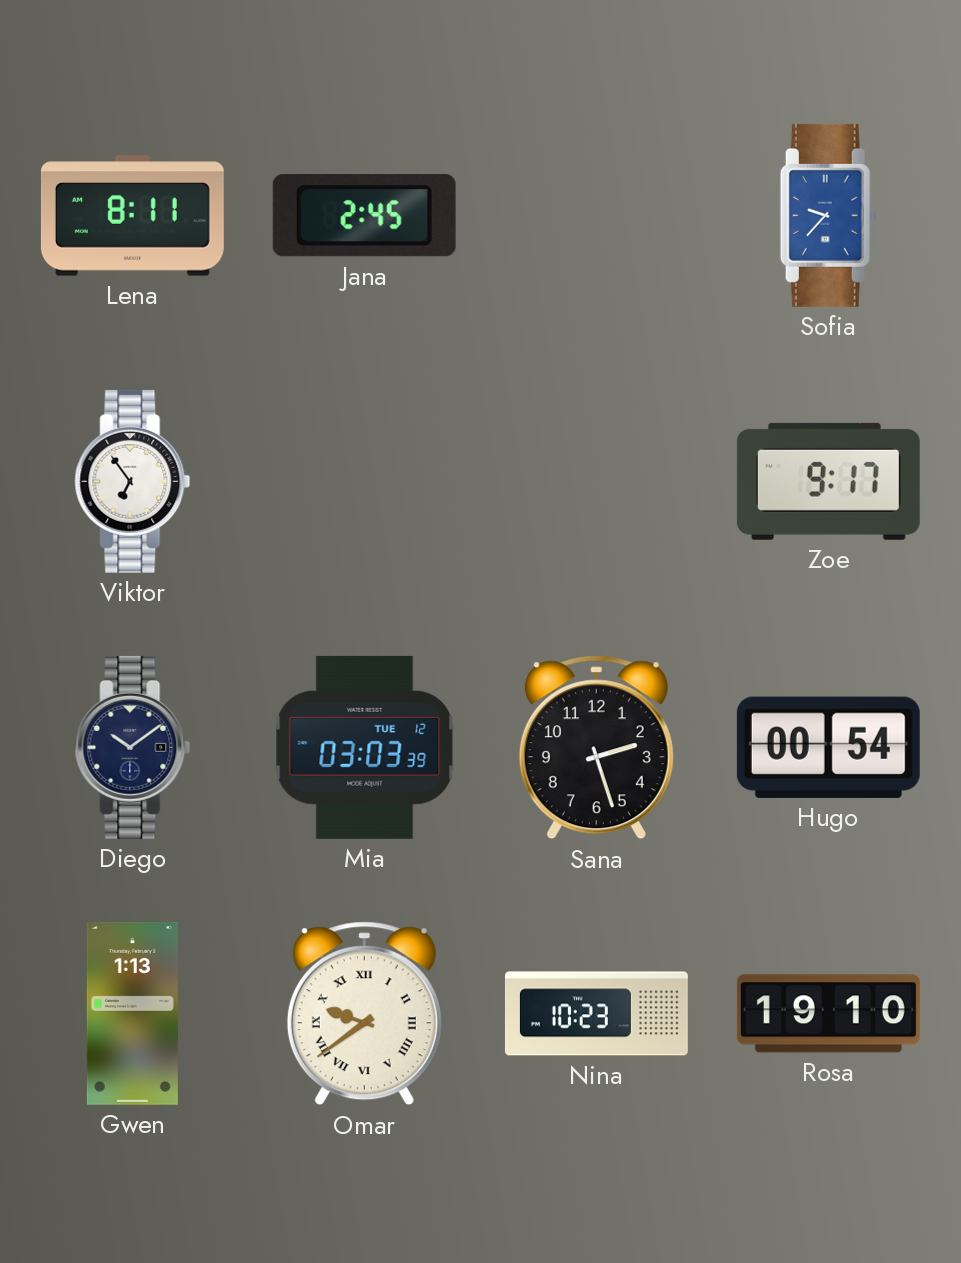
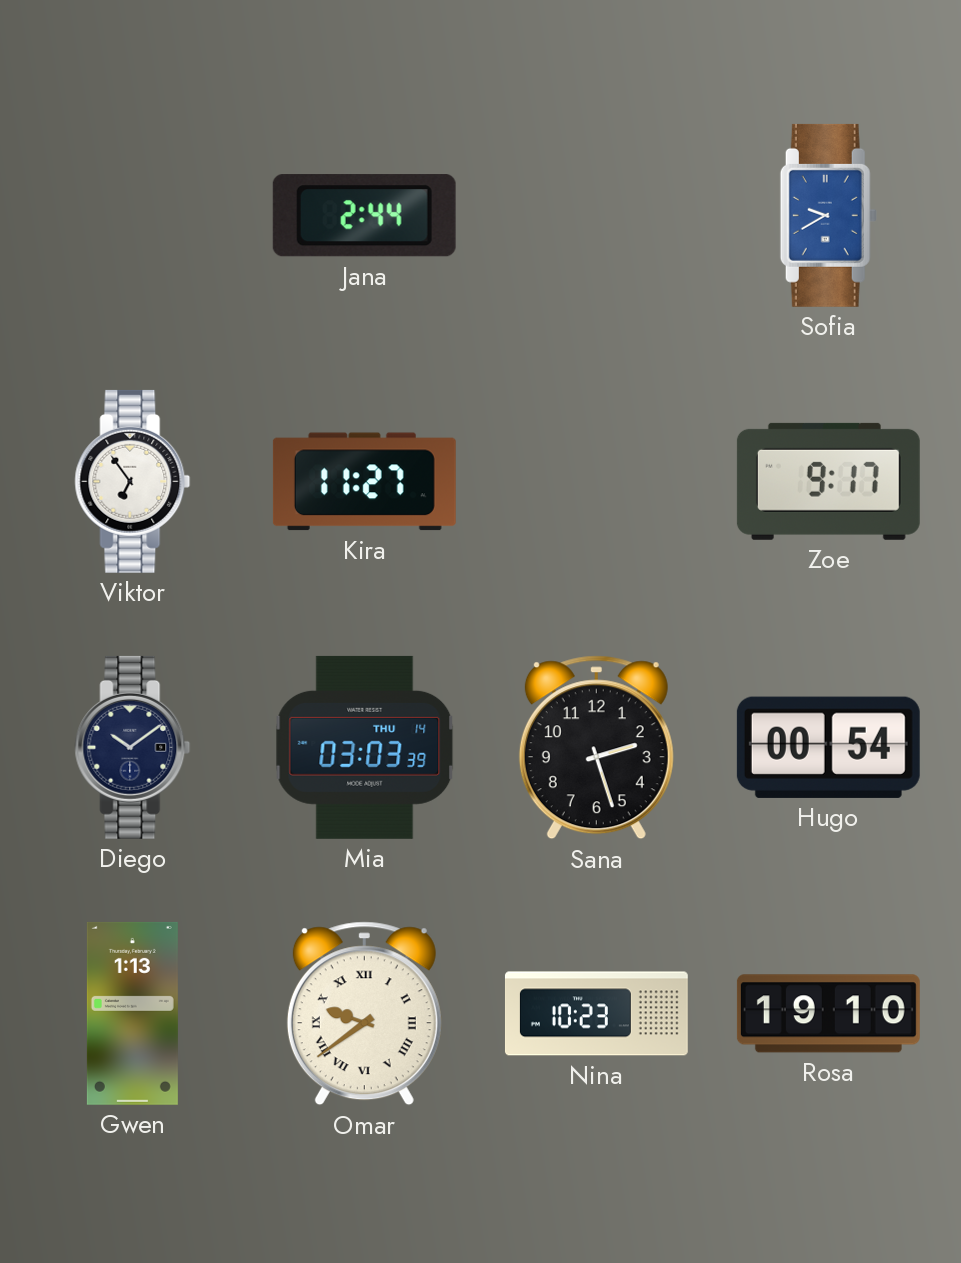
Lena: 8:11 -> none (132, 216)
Jana: 2:45 -> 2:44 (364, 216)
Sofia: 9:37 -> 9:40 (828, 215)
Kira: none -> 11:27 (364, 482)
Mia date: TUE 12 -> THU 14 (365, 747)
